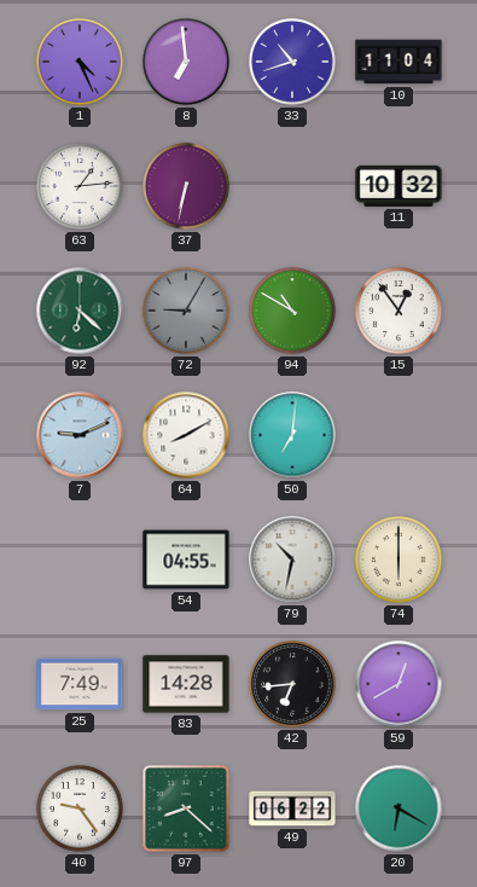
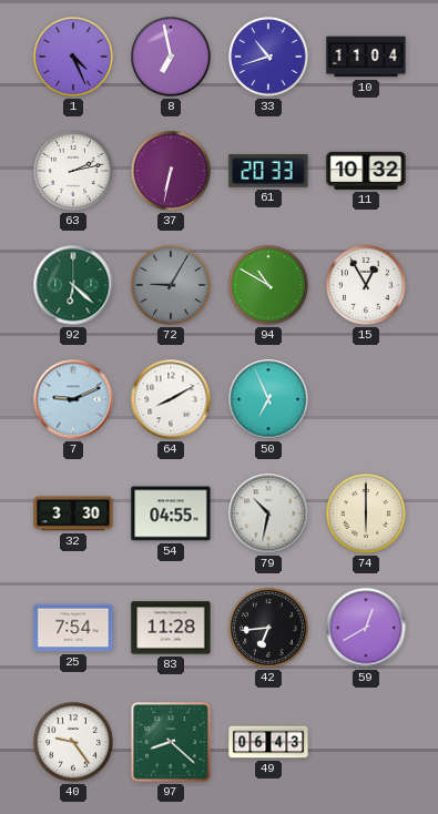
8: 6:59 -> 6:58 (171, 57)
63: 1:14 -> 2:13 (73, 171)
61: none -> 20:33 (268, 171)
15: 12:54 -> 12:55 (366, 285)
50: 7:01 -> 6:56 (268, 399)
32: none -> 3:30 (73, 513)
25: 7:49 -> 7:54 (73, 628)
83: 14:28 -> 11:28 (171, 628)
49: 06:22 -> 06:43 (268, 742)
20: 6:20 -> none (399, 808)
